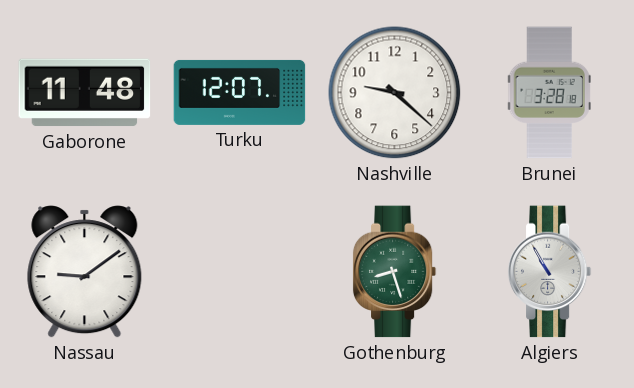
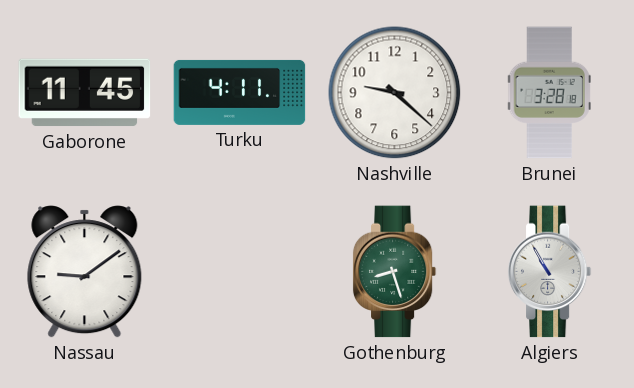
Gaborone: 11:48 -> 11:45 (85, 93)
Turku: 12:07 -> 4:11 (240, 92)
